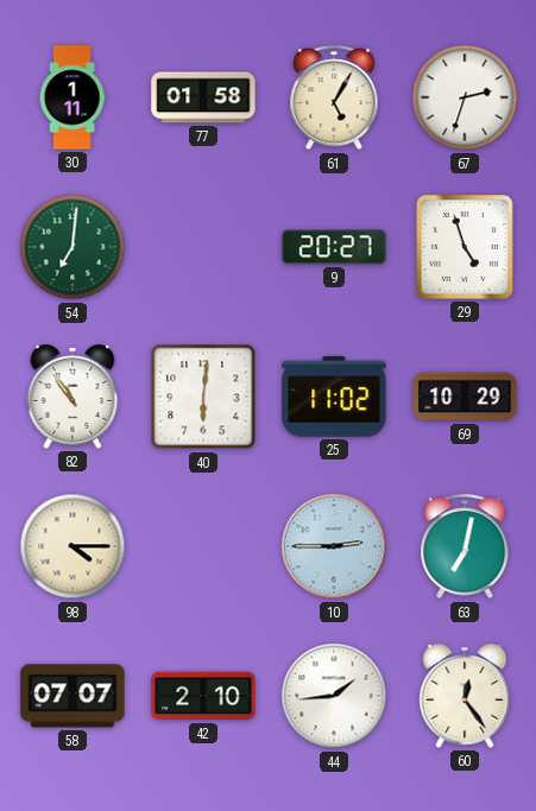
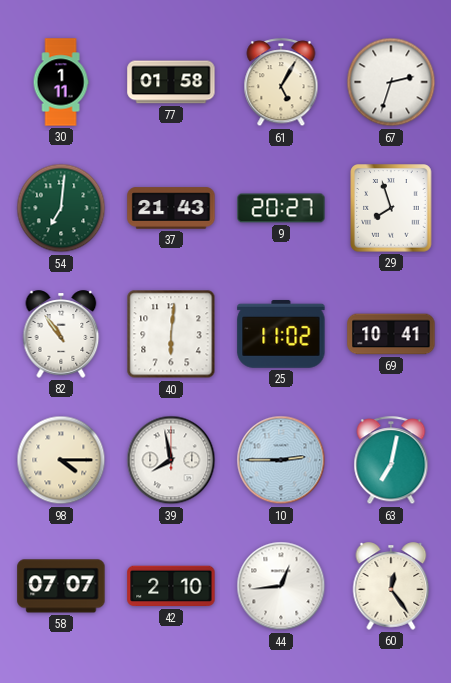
37: none -> 21:43 (171, 208)
29: 4:57 -> 7:57 (391, 208)
69: 10:29 -> 10:41 (391, 334)
39: none -> 7:58 (171, 460)
44: 1:44 -> 12:44 (281, 586)
